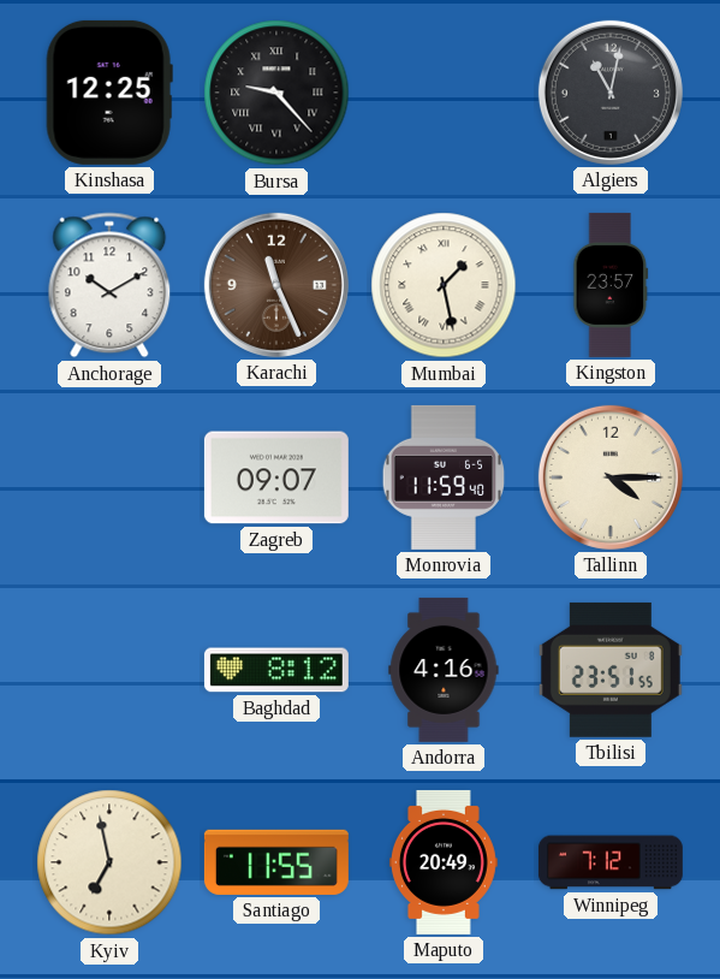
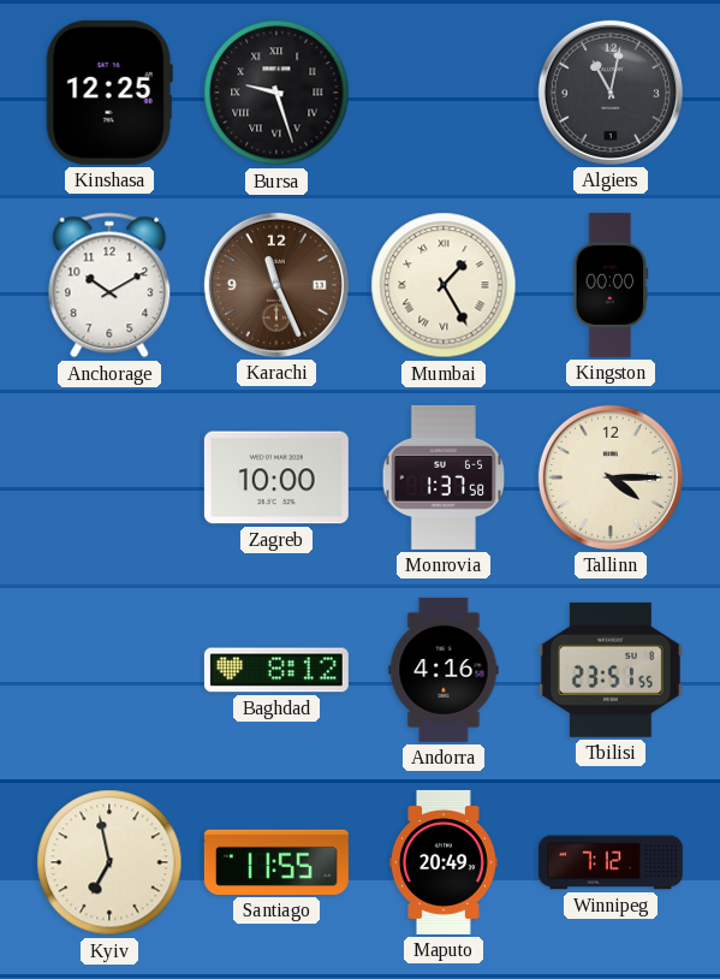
Bursa: 9:23 -> 9:27 (276, 93)
Mumbai: 1:28 -> 1:25 (444, 285)
Kingston: 23:57 -> 00:00 (611, 285)
Zagreb: 09:07 -> 10:00 (276, 477)
Monrovia: 11:59 -> 1:37 (444, 477)
